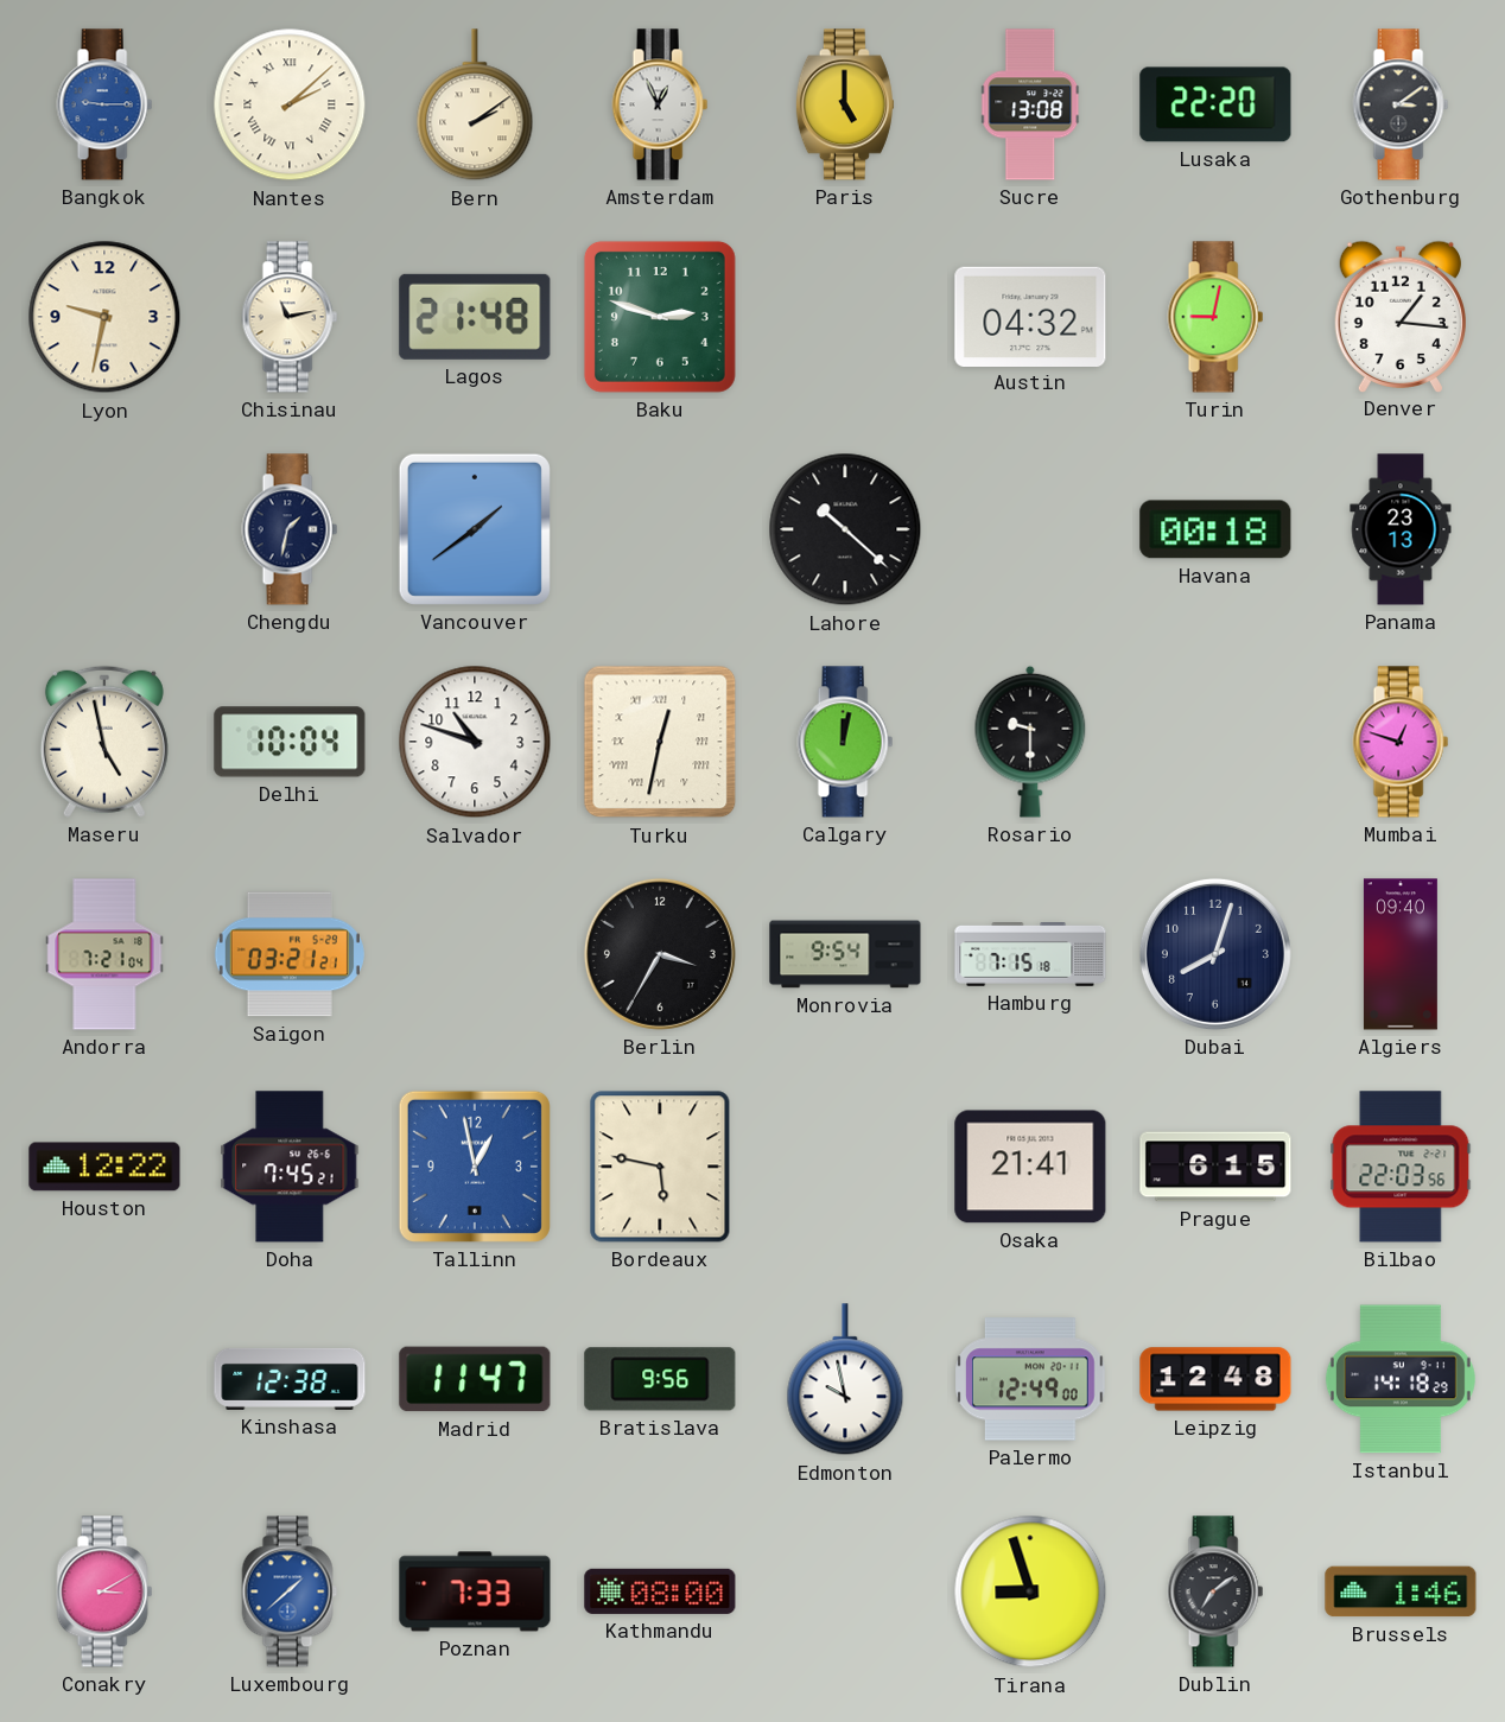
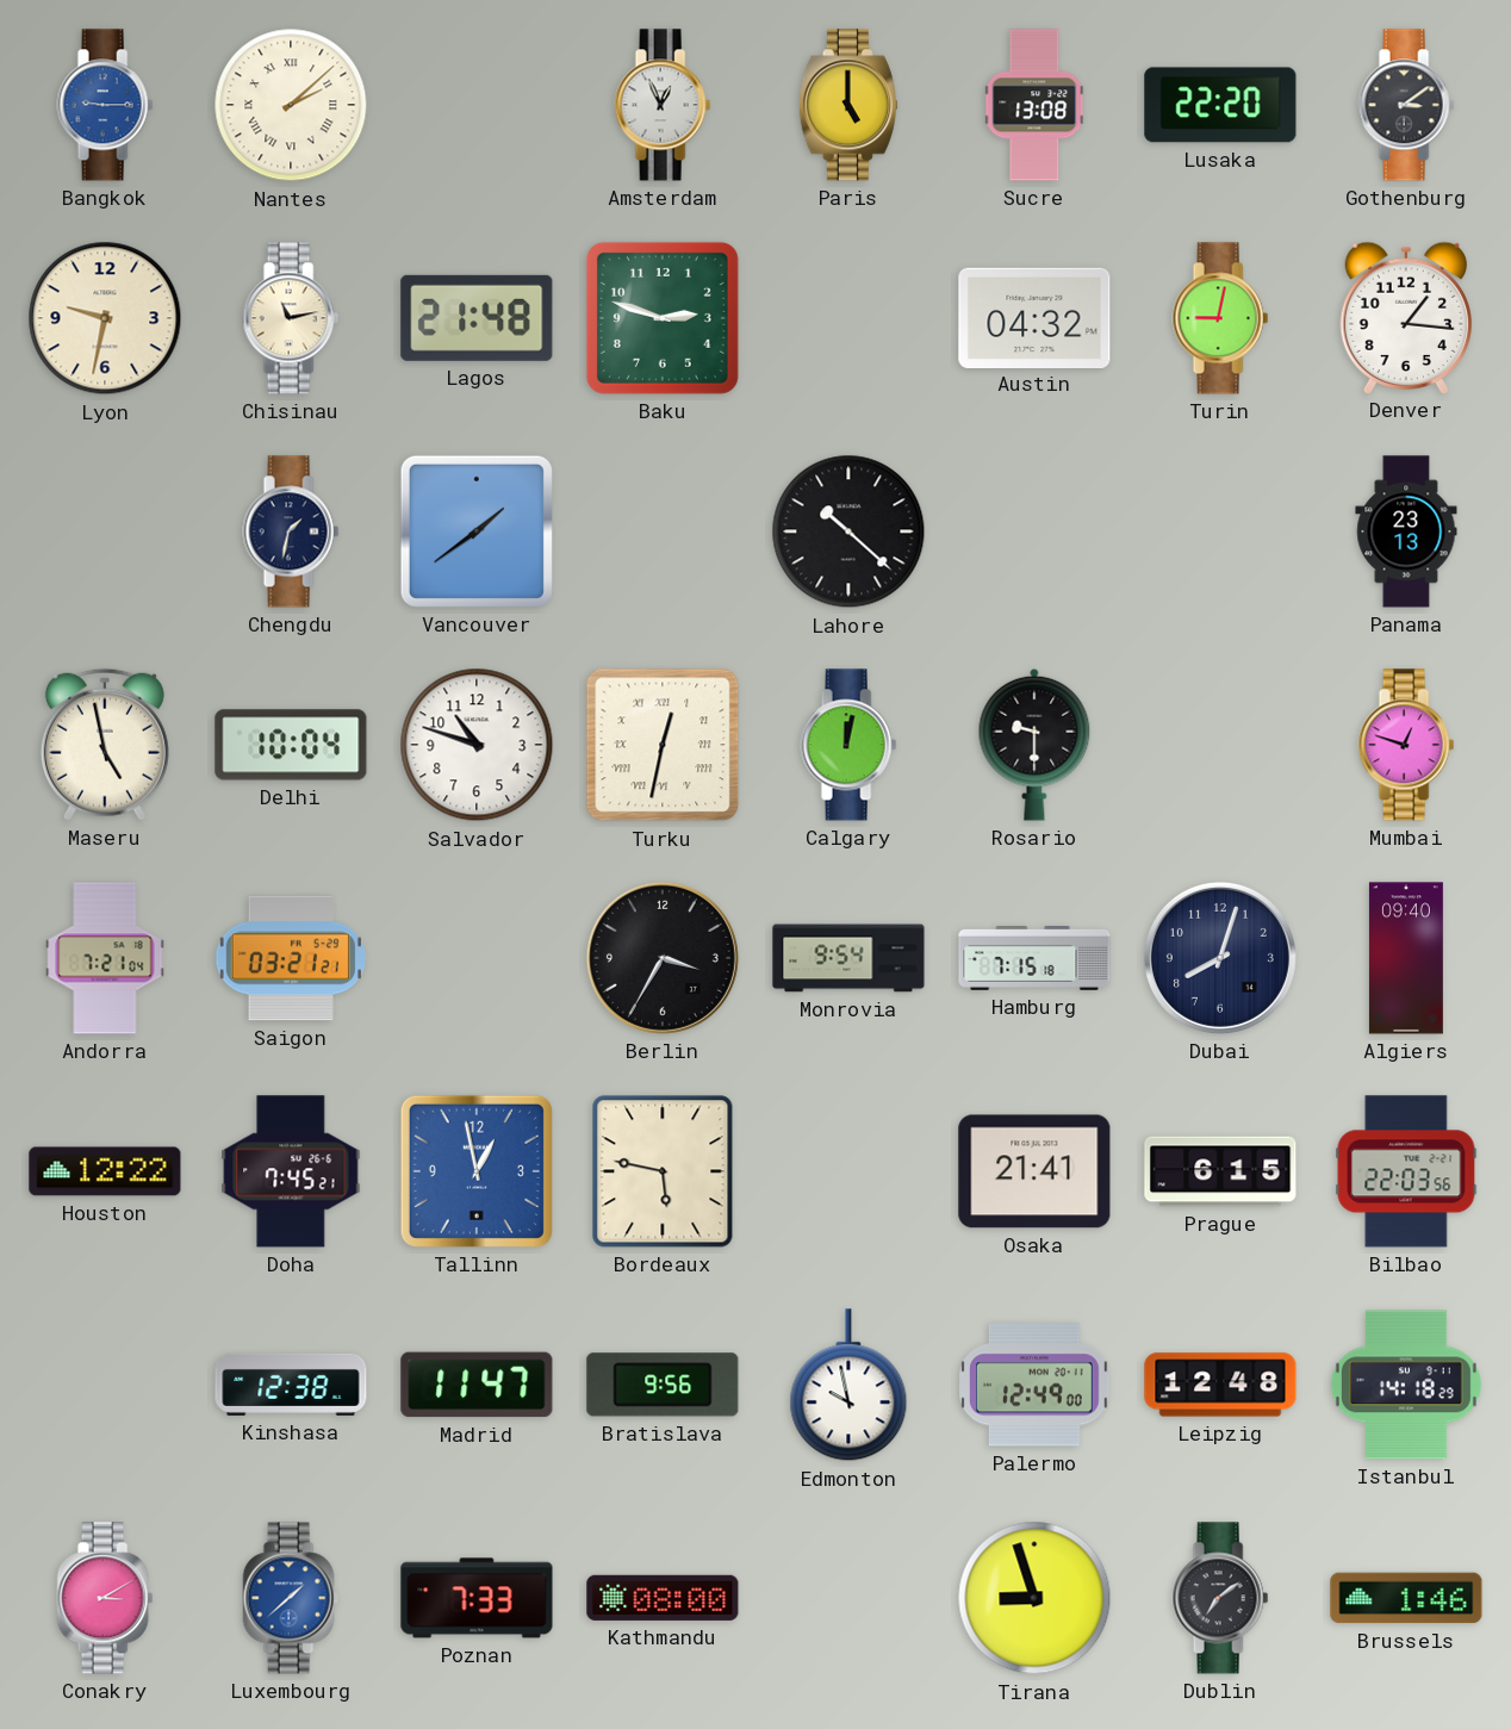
Bern: 2:09 -> none (475, 106)
Havana: 00:18 -> none (1215, 529)
